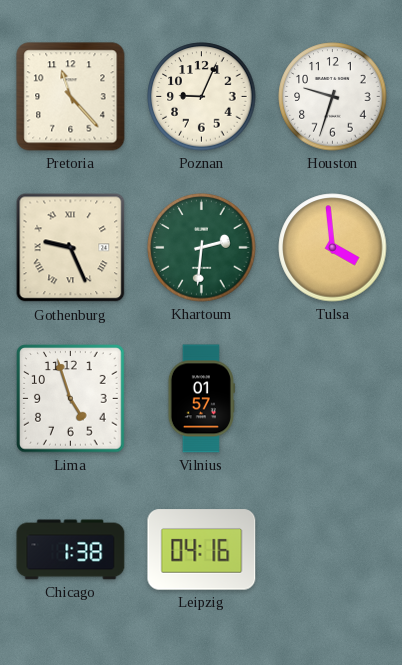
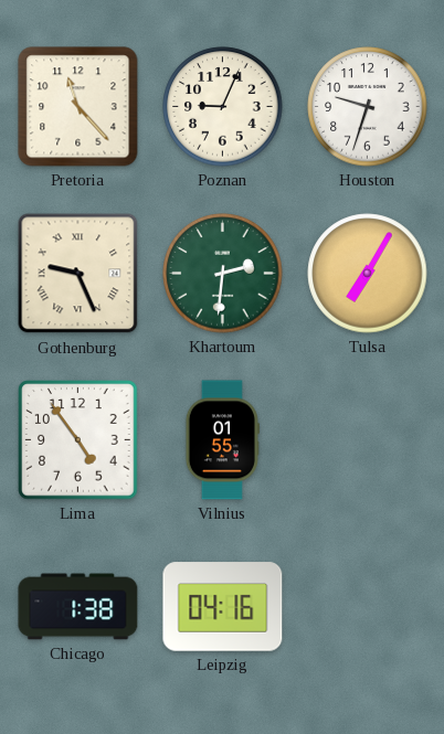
Tulsa: 3:59 -> 7:05 (368, 274)
Lima: 4:57 -> 4:54 (78, 440)
Vilnius: 01:57 -> 01:55 (222, 440)
